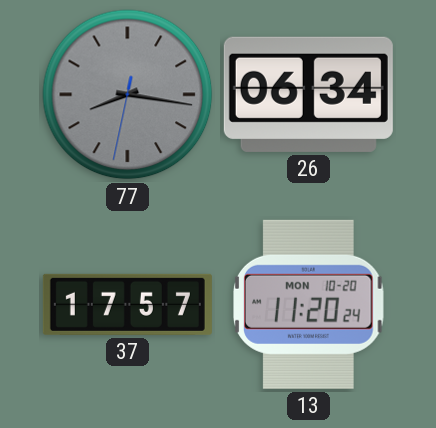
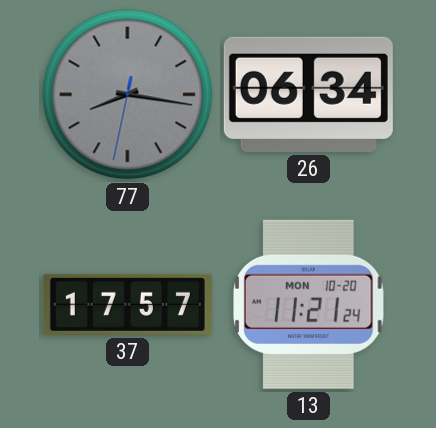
13: 11:20 -> 11:21 (309, 304)
